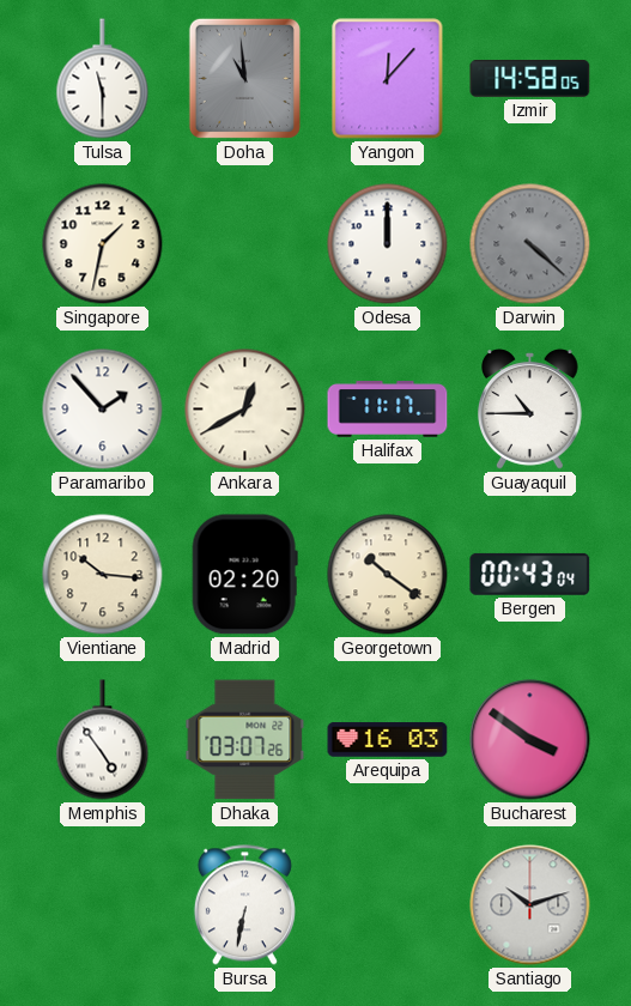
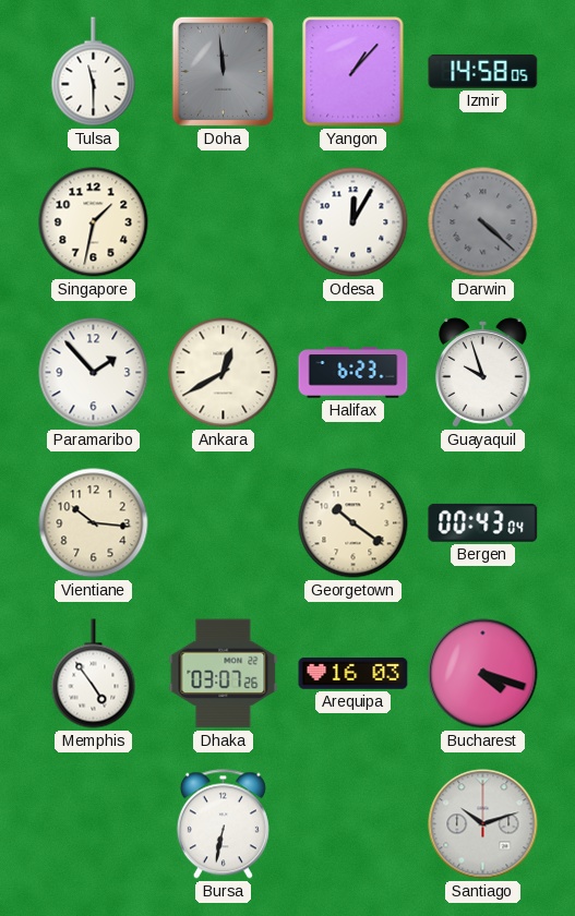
Doha: 10:59 -> 11:59 (223, 71)
Yangon: 12:07 -> 1:07 (354, 72)
Odesa: 12:00 -> 12:05 (354, 222)
Halifax: 11:17 -> 6:23 (354, 373)
Guayaquil: 10:45 -> 9:57 (483, 373)
Madrid: 02:20 -> none (244, 575)
Bucharest: 3:51 -> 4:18 (483, 674)
